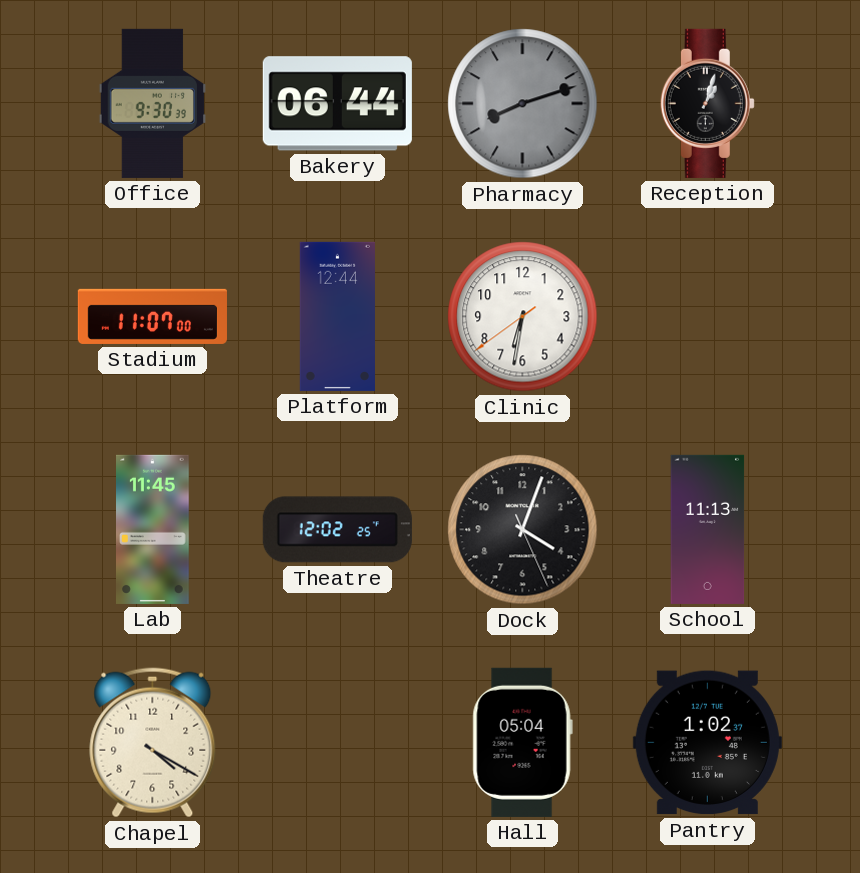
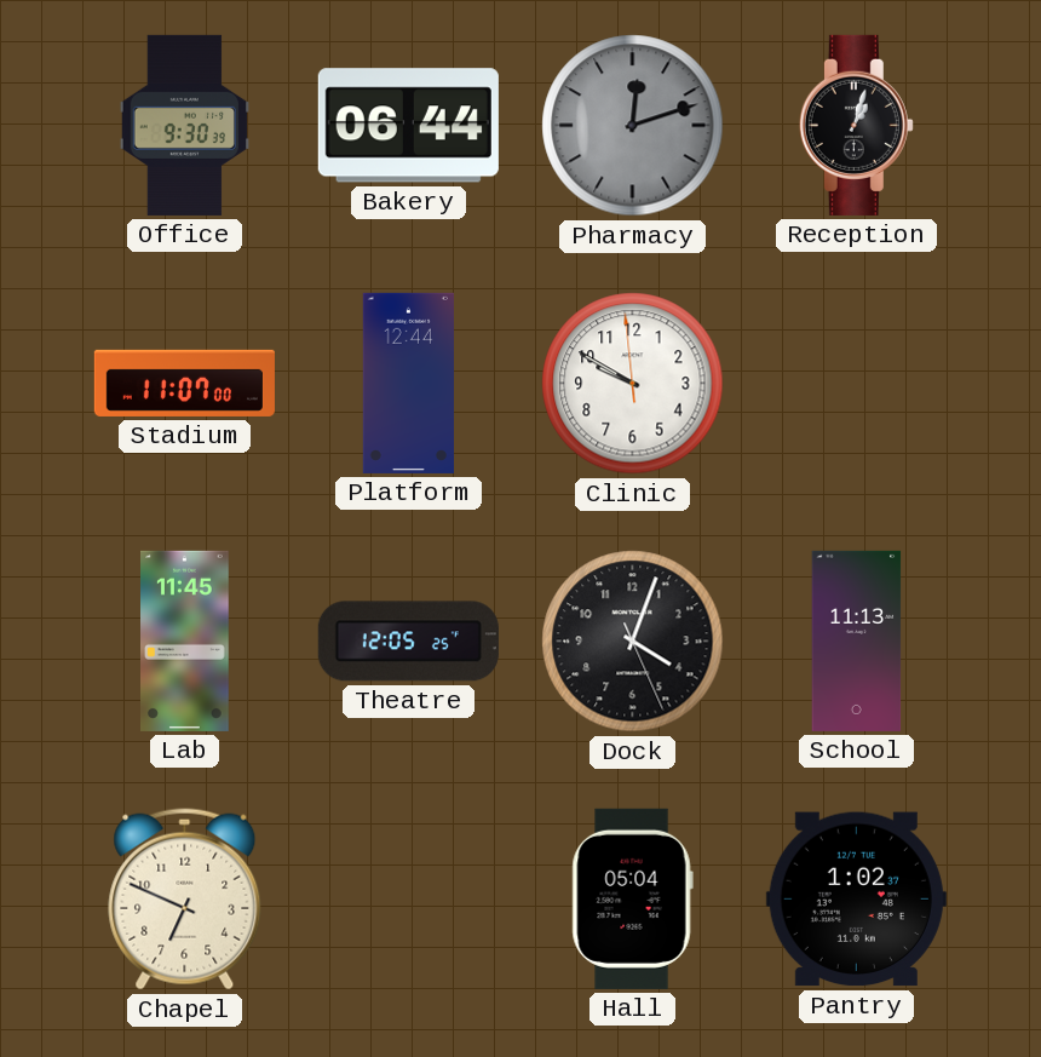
Pharmacy: 8:12 -> 12:12 (633, 126)
Clinic: 6:31 -> 9:49 (633, 384)
Theatre: 12:02 -> 12:05 (408, 642)
Chapel: 4:20 -> 6:49 (185, 900)
